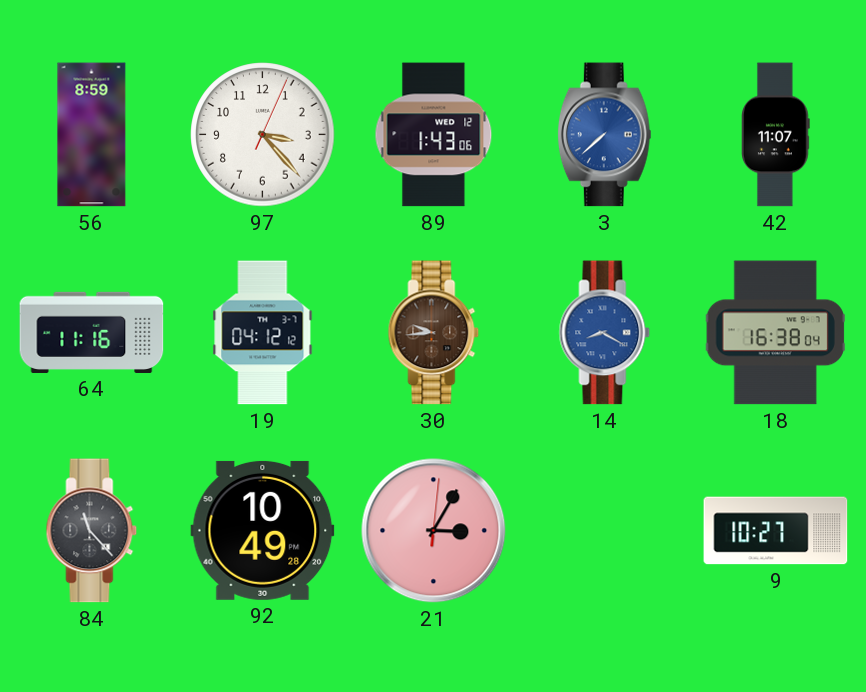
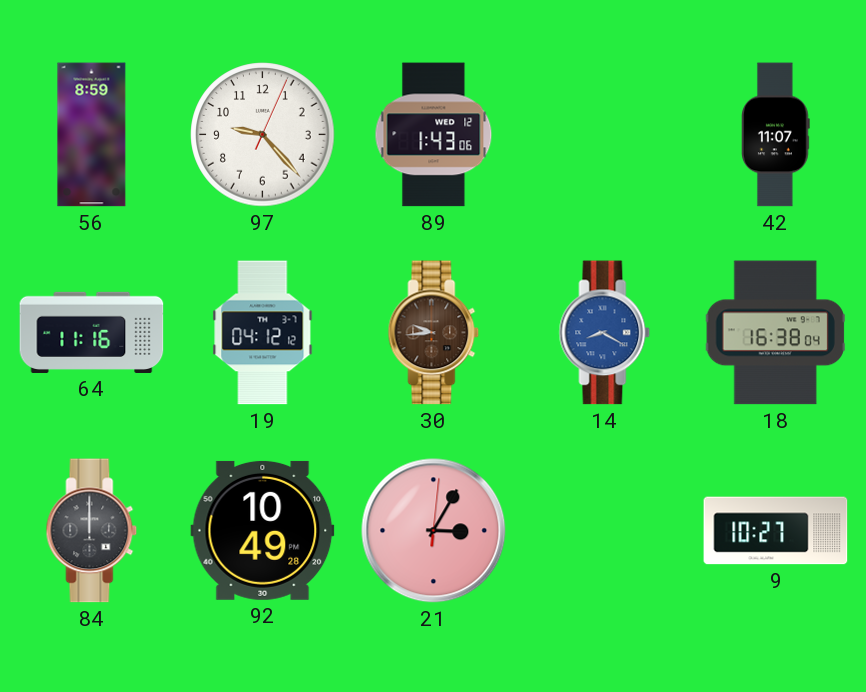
97: 3:23 -> 9:23 (263, 135)
3: 7:38 -> none (604, 135)
84: 11:23 -> 12:00 (92, 531)
